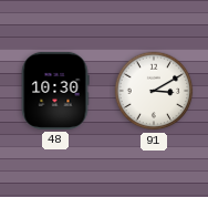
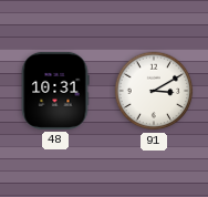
48: 10:30 -> 10:31 (55, 91)
